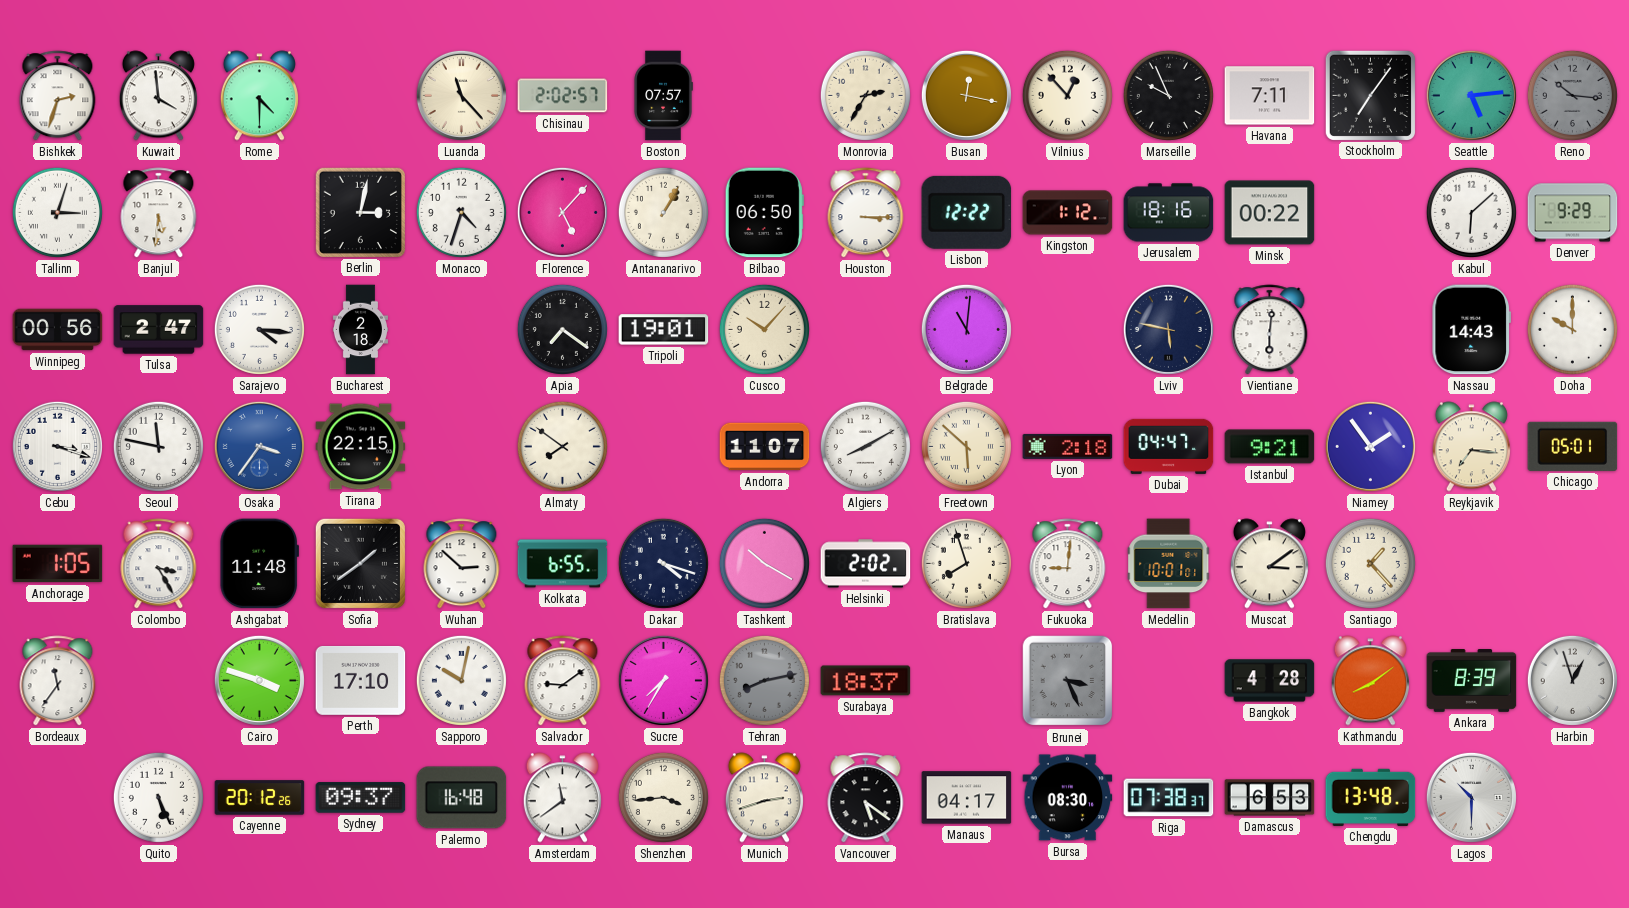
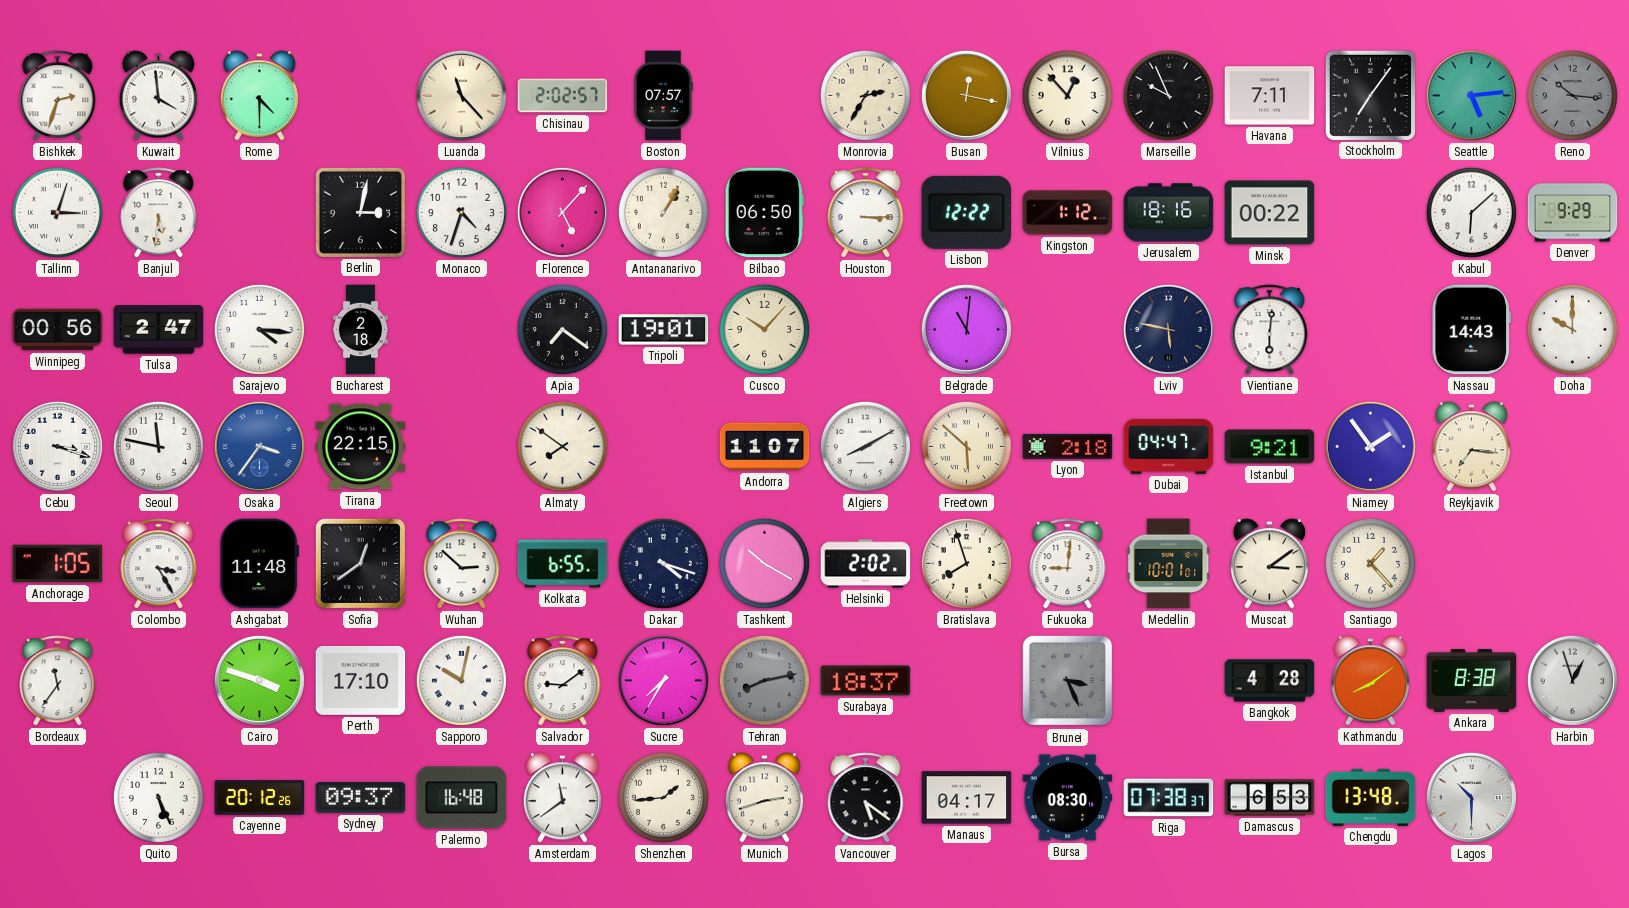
Chicago: 05:01 -> none (1573, 446)
Sofia: 1:39 -> 12:39 (360, 563)
Ankara: 8:39 -> 8:38 (1472, 681)
Shenzhen: 3:44 -> 1:44 (663, 797)
